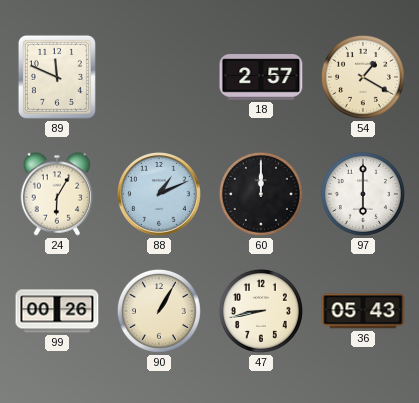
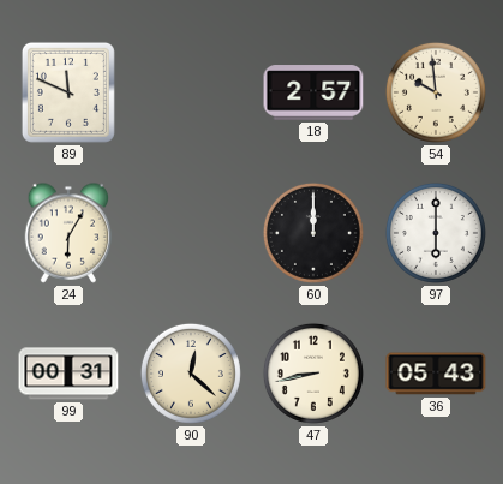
54: 1:20 -> 9:59 (436, 92)
88: 1:11 -> none (160, 195)
99: 00:26 -> 00:31 (68, 374)
90: 1:05 -> 12:22 (191, 374)
